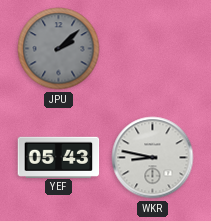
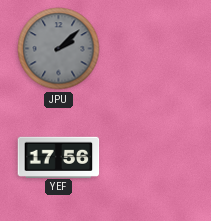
YEF: 05:43 -> 17:56 (59, 157)
WKR: 8:47 -> none (153, 158)
